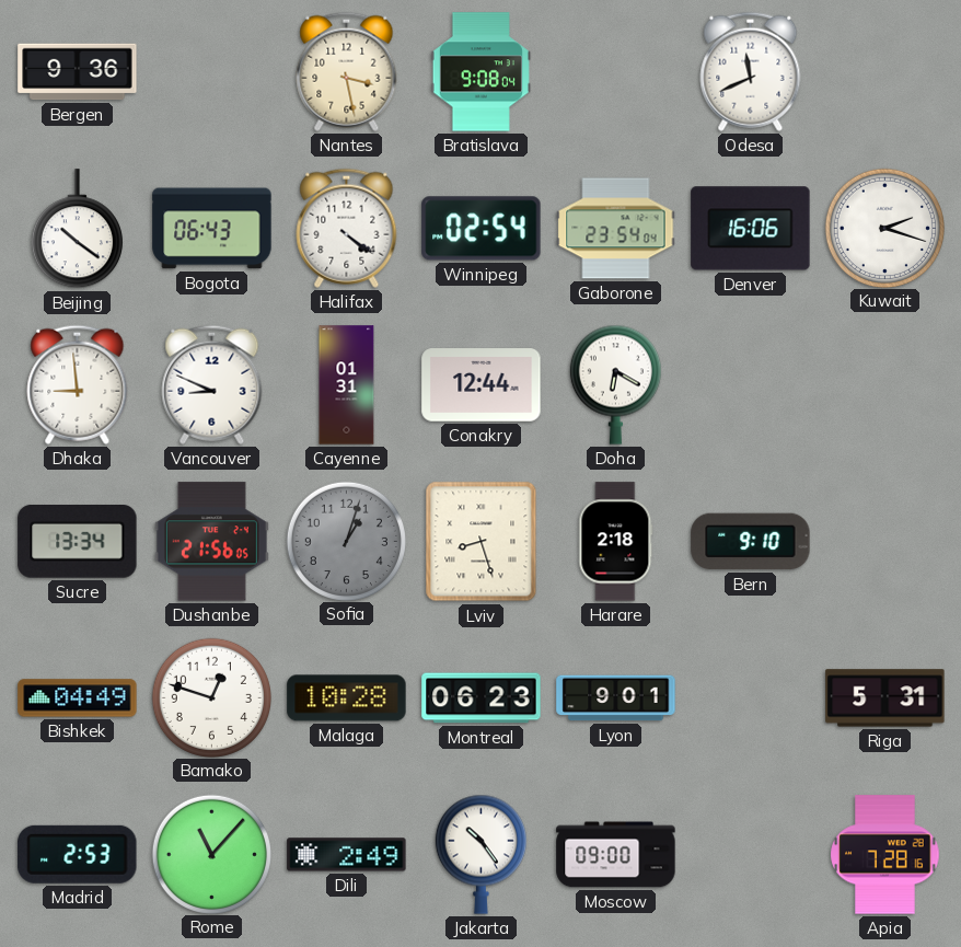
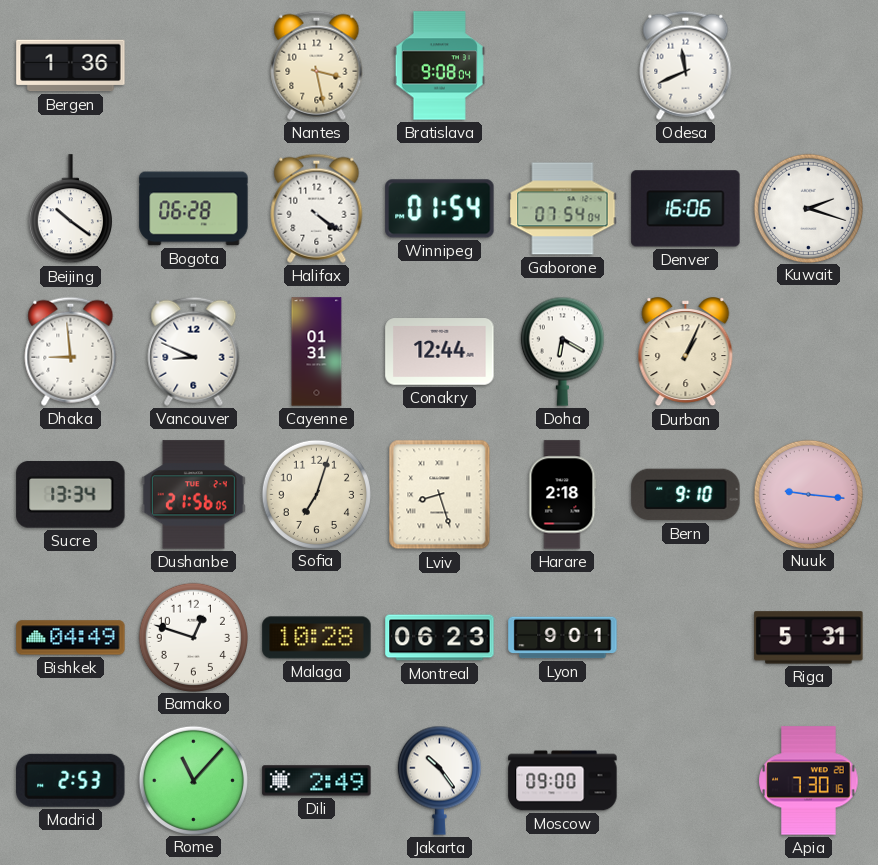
Bergen: 9:36 -> 1:36 (71, 66)
Bogota: 06:43 -> 06:28 (194, 209)
Winnipeg: 02:54 -> 01:54 (440, 209)
Gaborone: 23:54 -> 07:54 (563, 209)
Durban: none -> 1:04 (686, 352)
Sofia: 1:03 -> 7:03 (316, 494)
Sofia dial: grey -> cream (316, 494)
Nuuk: none -> 9:16 (808, 494)
Apia: 7:28 -> 7:30 (809, 781)
